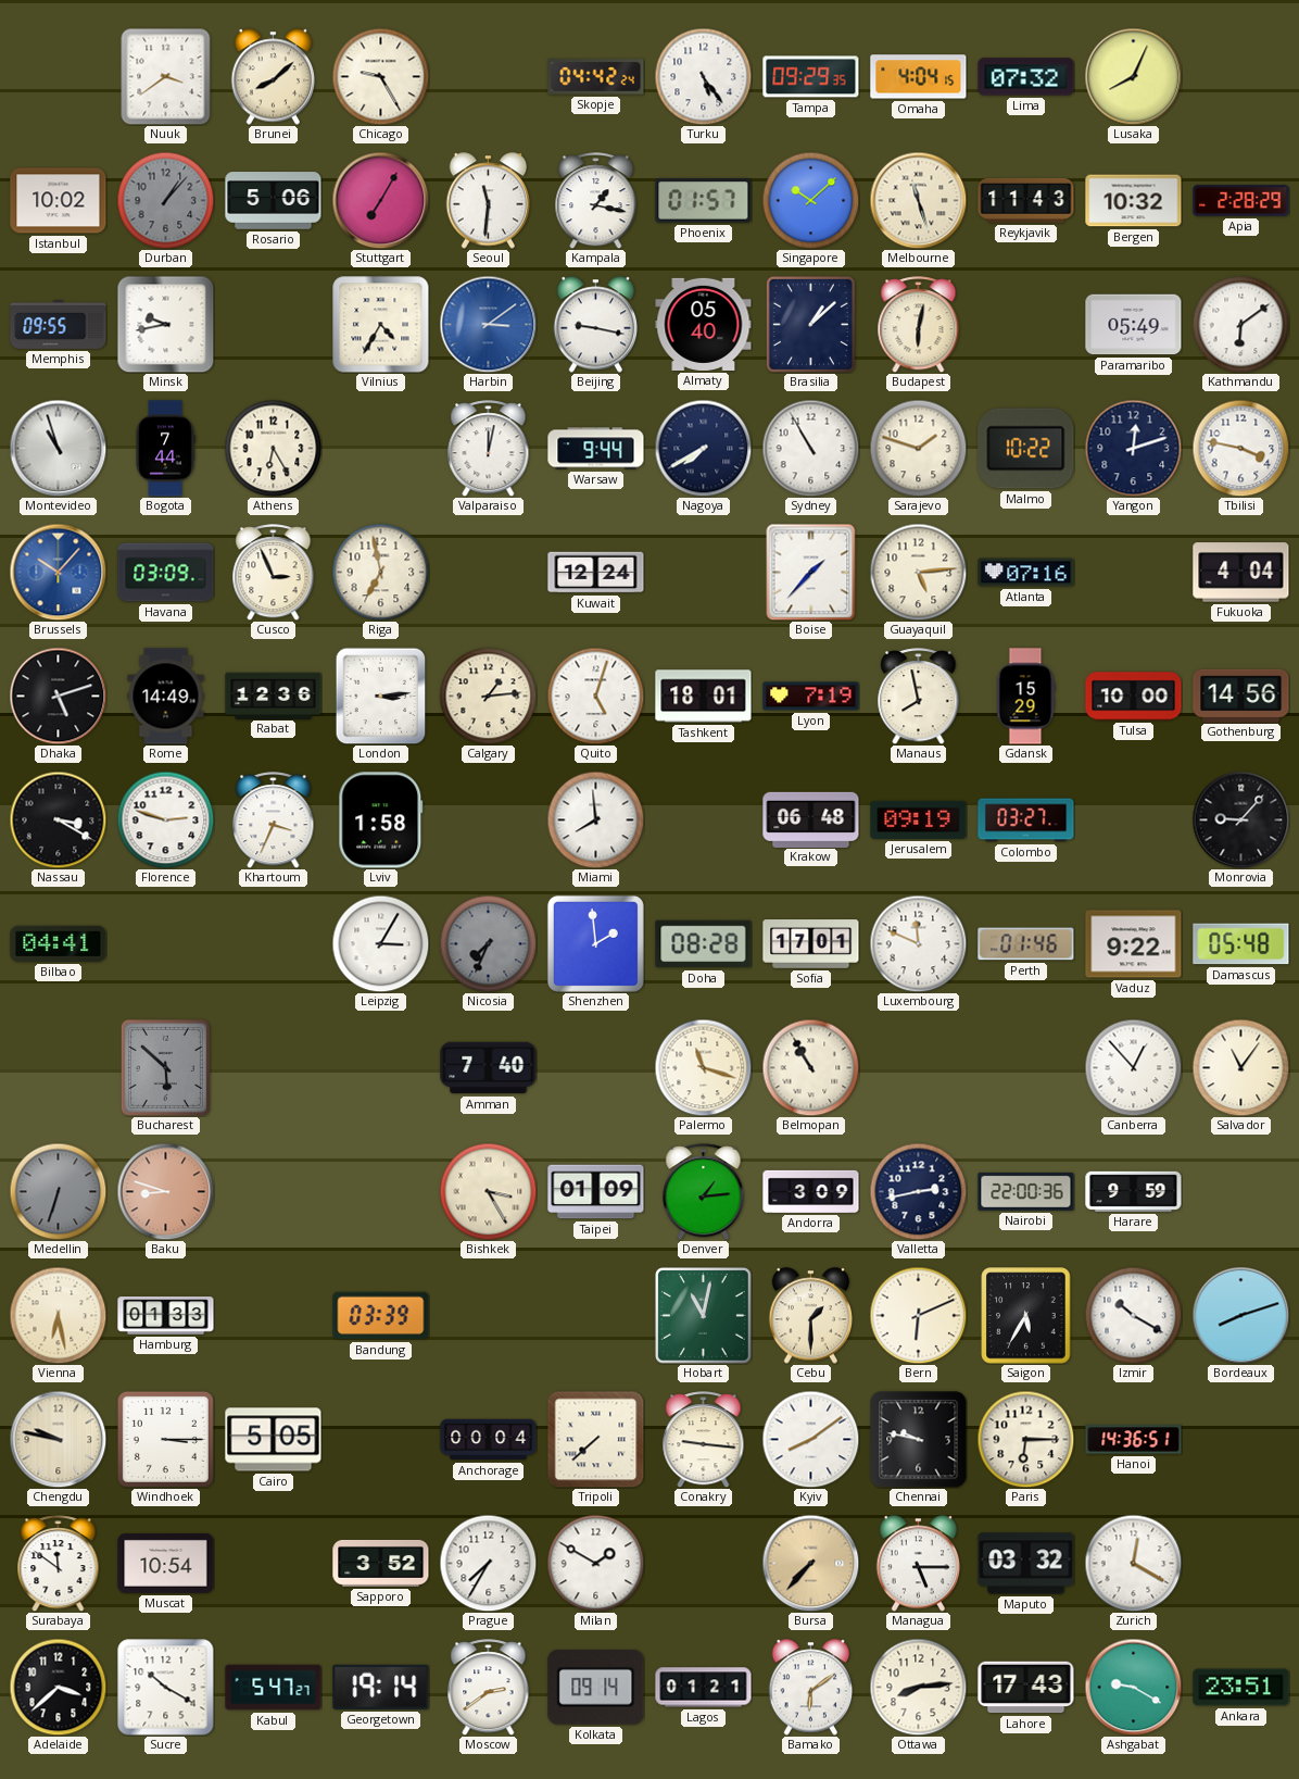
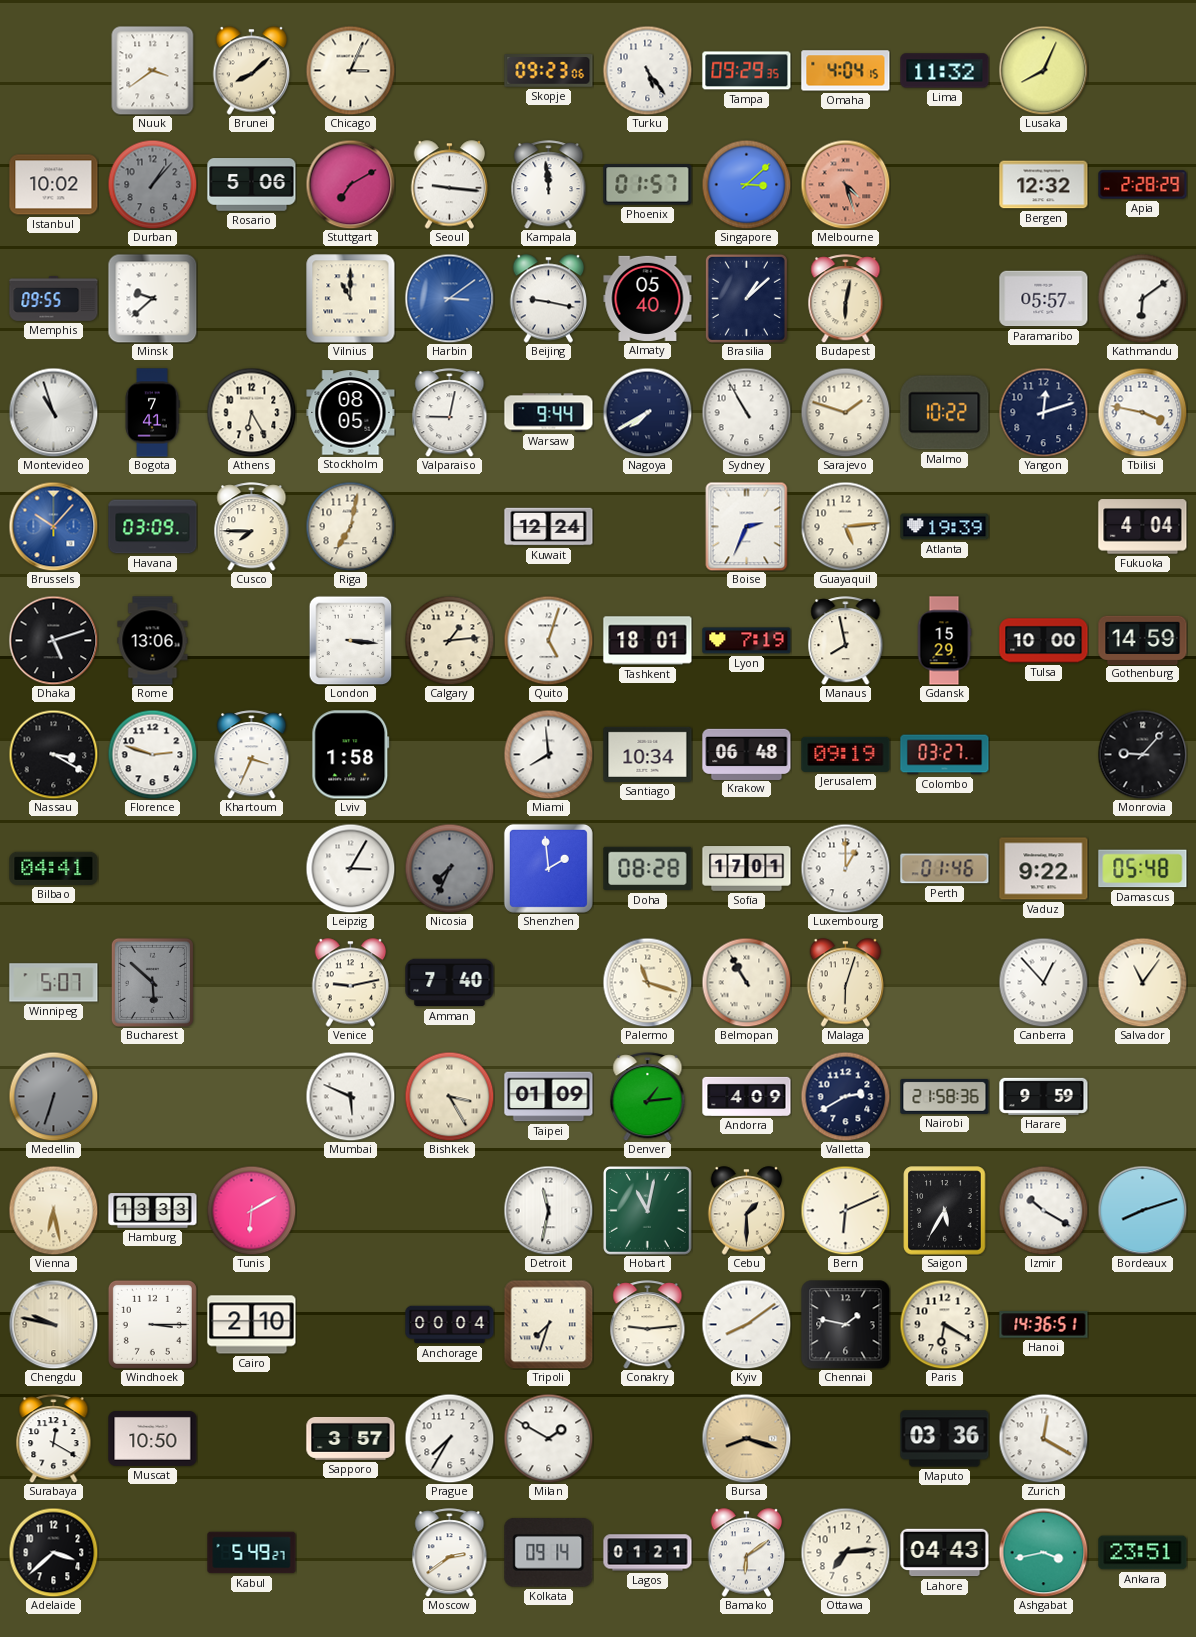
Chicago: 9:25 -> 3:04 (350, 70)
Skopje: 04:42 -> 09:23 (549, 71)
Lima: 07:32 -> 11:32 (945, 71)
Stuttgart: 7:05 -> 7:10 (350, 184)
Seoul: 11:31 -> 9:16 (450, 185)
Kampala: 1:17 -> 11:59 (549, 185)
Singapore: 10:08 -> 3:08 (746, 184)
Melbourne: 11:27 -> 4:27 (845, 184)
Melbourne dial: cream -> salmon (845, 184)
Reykjavik: 11:43 -> none (1026, 200)
Bergen: 10:32 -> 12:32 (1044, 185)
Minsk: 9:43 -> 9:38 (152, 298)
Vilnius: 4:35 -> 11:00 (351, 299)
Paramaribo: 05:49 -> 05:57 (1044, 299)
Bogota: 7:44 -> 7:41 (152, 413)
Stockholm: none -> 08:05 (351, 413)
Valparaiso: 12:02 -> 9:02 (450, 413)
Cusco: 2:56 -> 7:45 (252, 527)
Riga: 6:58 -> 7:02 (350, 526)
Boise: 1:37 -> 2:34 (747, 526)
Atlanta: 07:16 -> 19:39 (945, 527)
Rome: 14:49 -> 13:06 (153, 641)
Rabat: 12:36 -> none (274, 696)
London: 3:14 -> 3:16 (351, 640)
Gothenburg: 14:56 -> 14:59 (1143, 640)
Santiago: none -> 10:34 (648, 754)
Luxembourg: 11:49 -> 1:00 (845, 868)
Winnipeg: none -> 5:07 (54, 983)
Venice: none -> 9:13 (351, 983)
Malaga: none -> 6:03 (846, 983)
Baku: 8:48 -> none (165, 1191)
Mumbai: none -> 5:49 (350, 1096)
Andorra: 3:09 -> 4:09 (747, 1096)
Valletta: 2:43 -> 2:40 (845, 1096)
Nairobi: 22:00 -> 21:58 (945, 1096)
Hamburg: 01:33 -> 13:33 (153, 1211)
Tunis: none -> 6:10 (251, 1210)
Bandung: 03:39 -> none (381, 1316)
Detroit: none -> 11:32 (548, 1210)
Cairo: 5:05 -> 2:10 (252, 1325)
Tripoli: 7:38 -> 7:33 (548, 1324)
Conakry: 9:16 -> 9:14 (648, 1325)
Chennai: 9:47 -> 1:47 (846, 1325)
Paris: 6:15 -> 6:20 (944, 1324)
Surabaya: 11:51 -> 12:20 (54, 1439)
Muscat: 10:54 -> 10:50 (153, 1438)
Sapporo: 3:52 -> 3:57 (351, 1438)
Bursa: 7:37 -> 8:18 (746, 1438)
Managua: 5:15 -> none (919, 1564)
Maputo: 03:32 -> 03:36 (945, 1439)
Sucre: 10:20 -> none (166, 1688)
Kabul: 5:47 -> 5:49 (252, 1553)
Georgetown: 19:14 -> none (381, 1687)
Ottawa: 8:14 -> 7:14 (845, 1552)
Lahore: 17:43 -> 04:43 (945, 1553)
Ashgabat: 9:20 -> 3:43 (1043, 1552)
